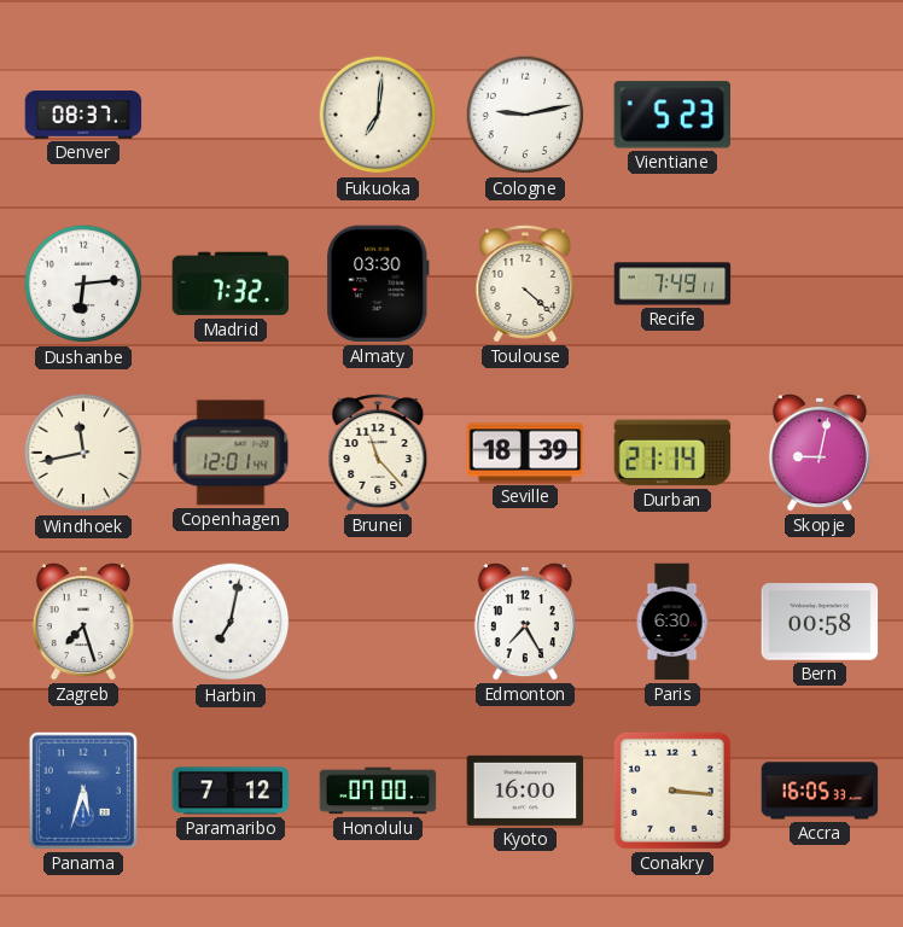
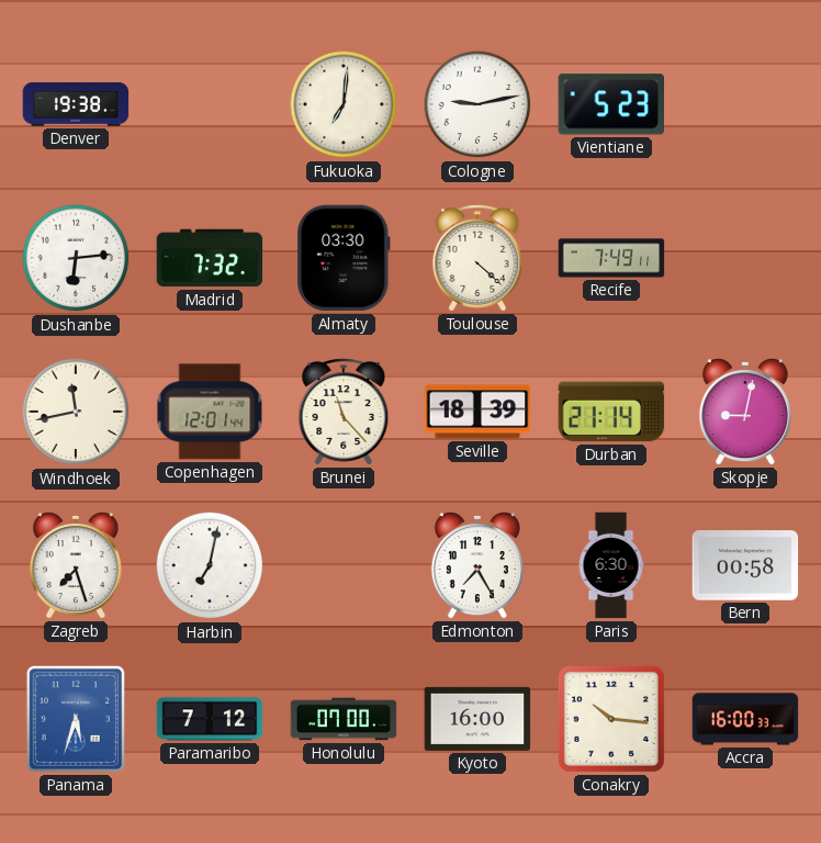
Denver: 08:37 -> 19:38 (76, 105)
Conakry: 3:16 -> 10:16 (611, 719)
Accra: 16:05 -> 16:00 (745, 719)
